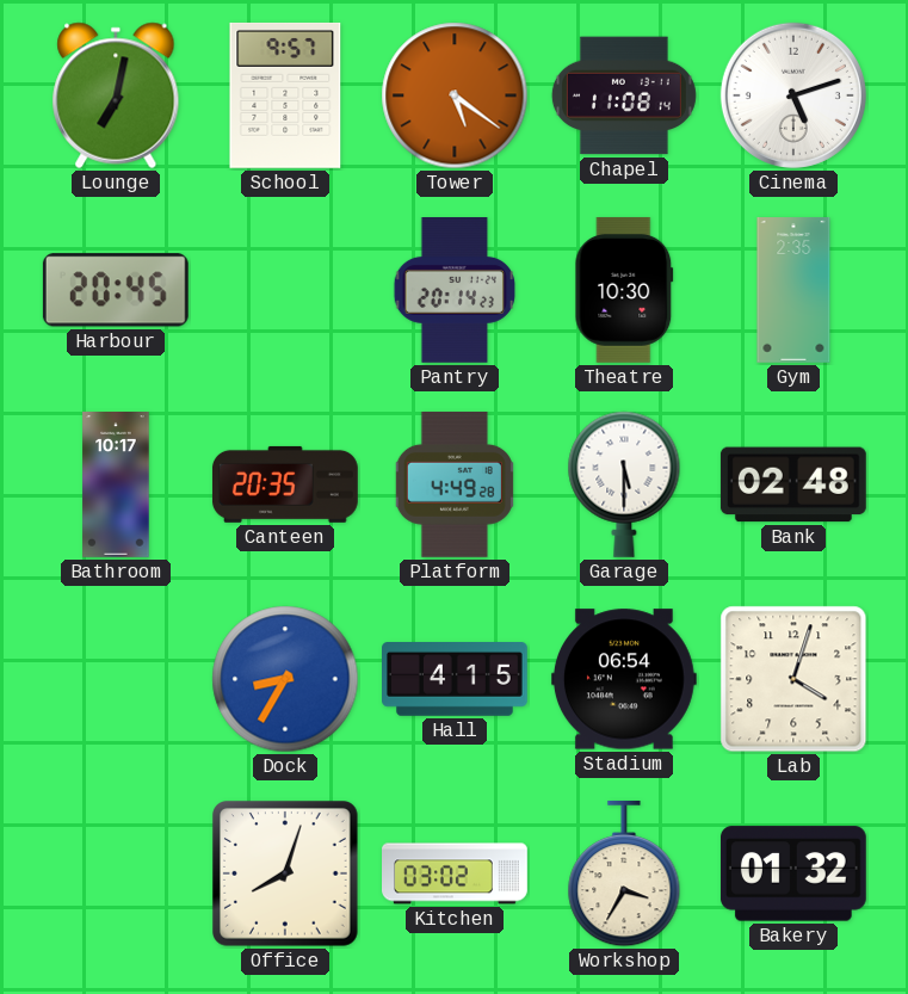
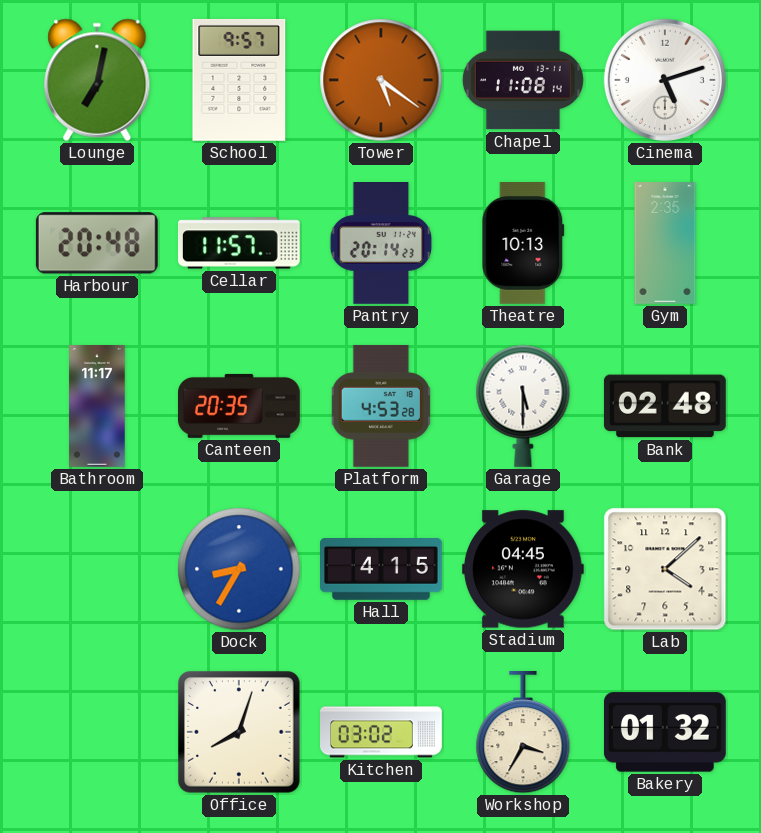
Harbour: 20:45 -> 20:48 (97, 243)
Cellar: none -> 11:57 (239, 243)
Theatre: 10:30 -> 10:13 (523, 243)
Bathroom: 10:17 -> 11:17 (97, 407)
Platform: 4:49 -> 4:53 (381, 406)
Stadium: 06:54 -> 04:45 (523, 569)
Lab: 4:03 -> 4:08 (665, 569)
